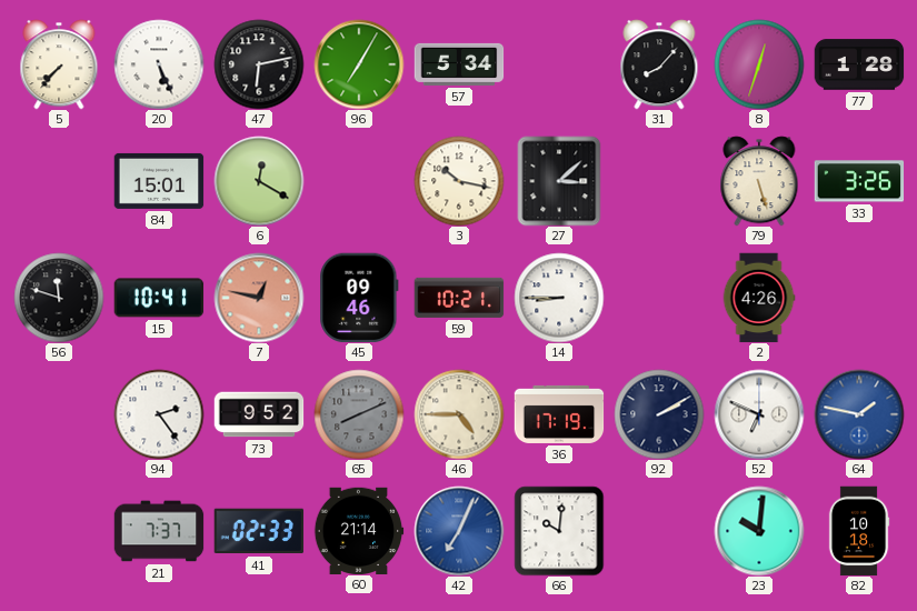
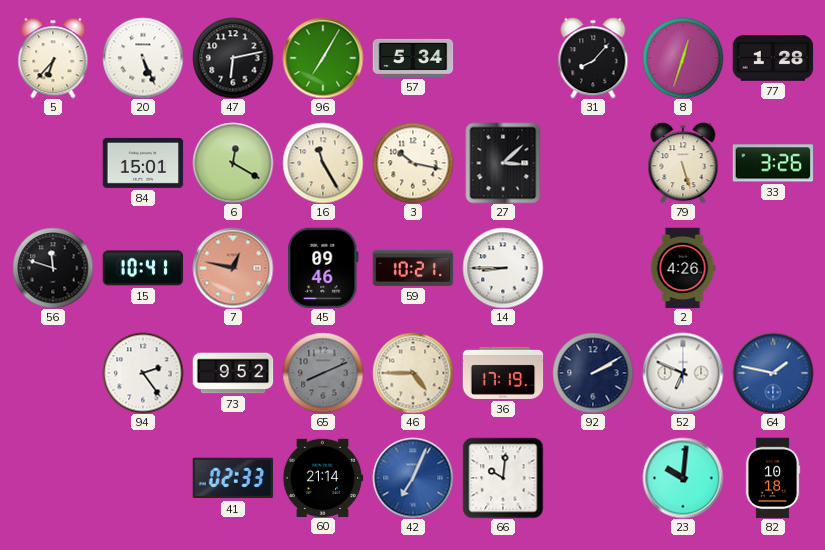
5: 7:37 -> 6:37 (53, 58)
16: none -> 11:25 (323, 163)
21: 7:37 -> none (159, 531)
